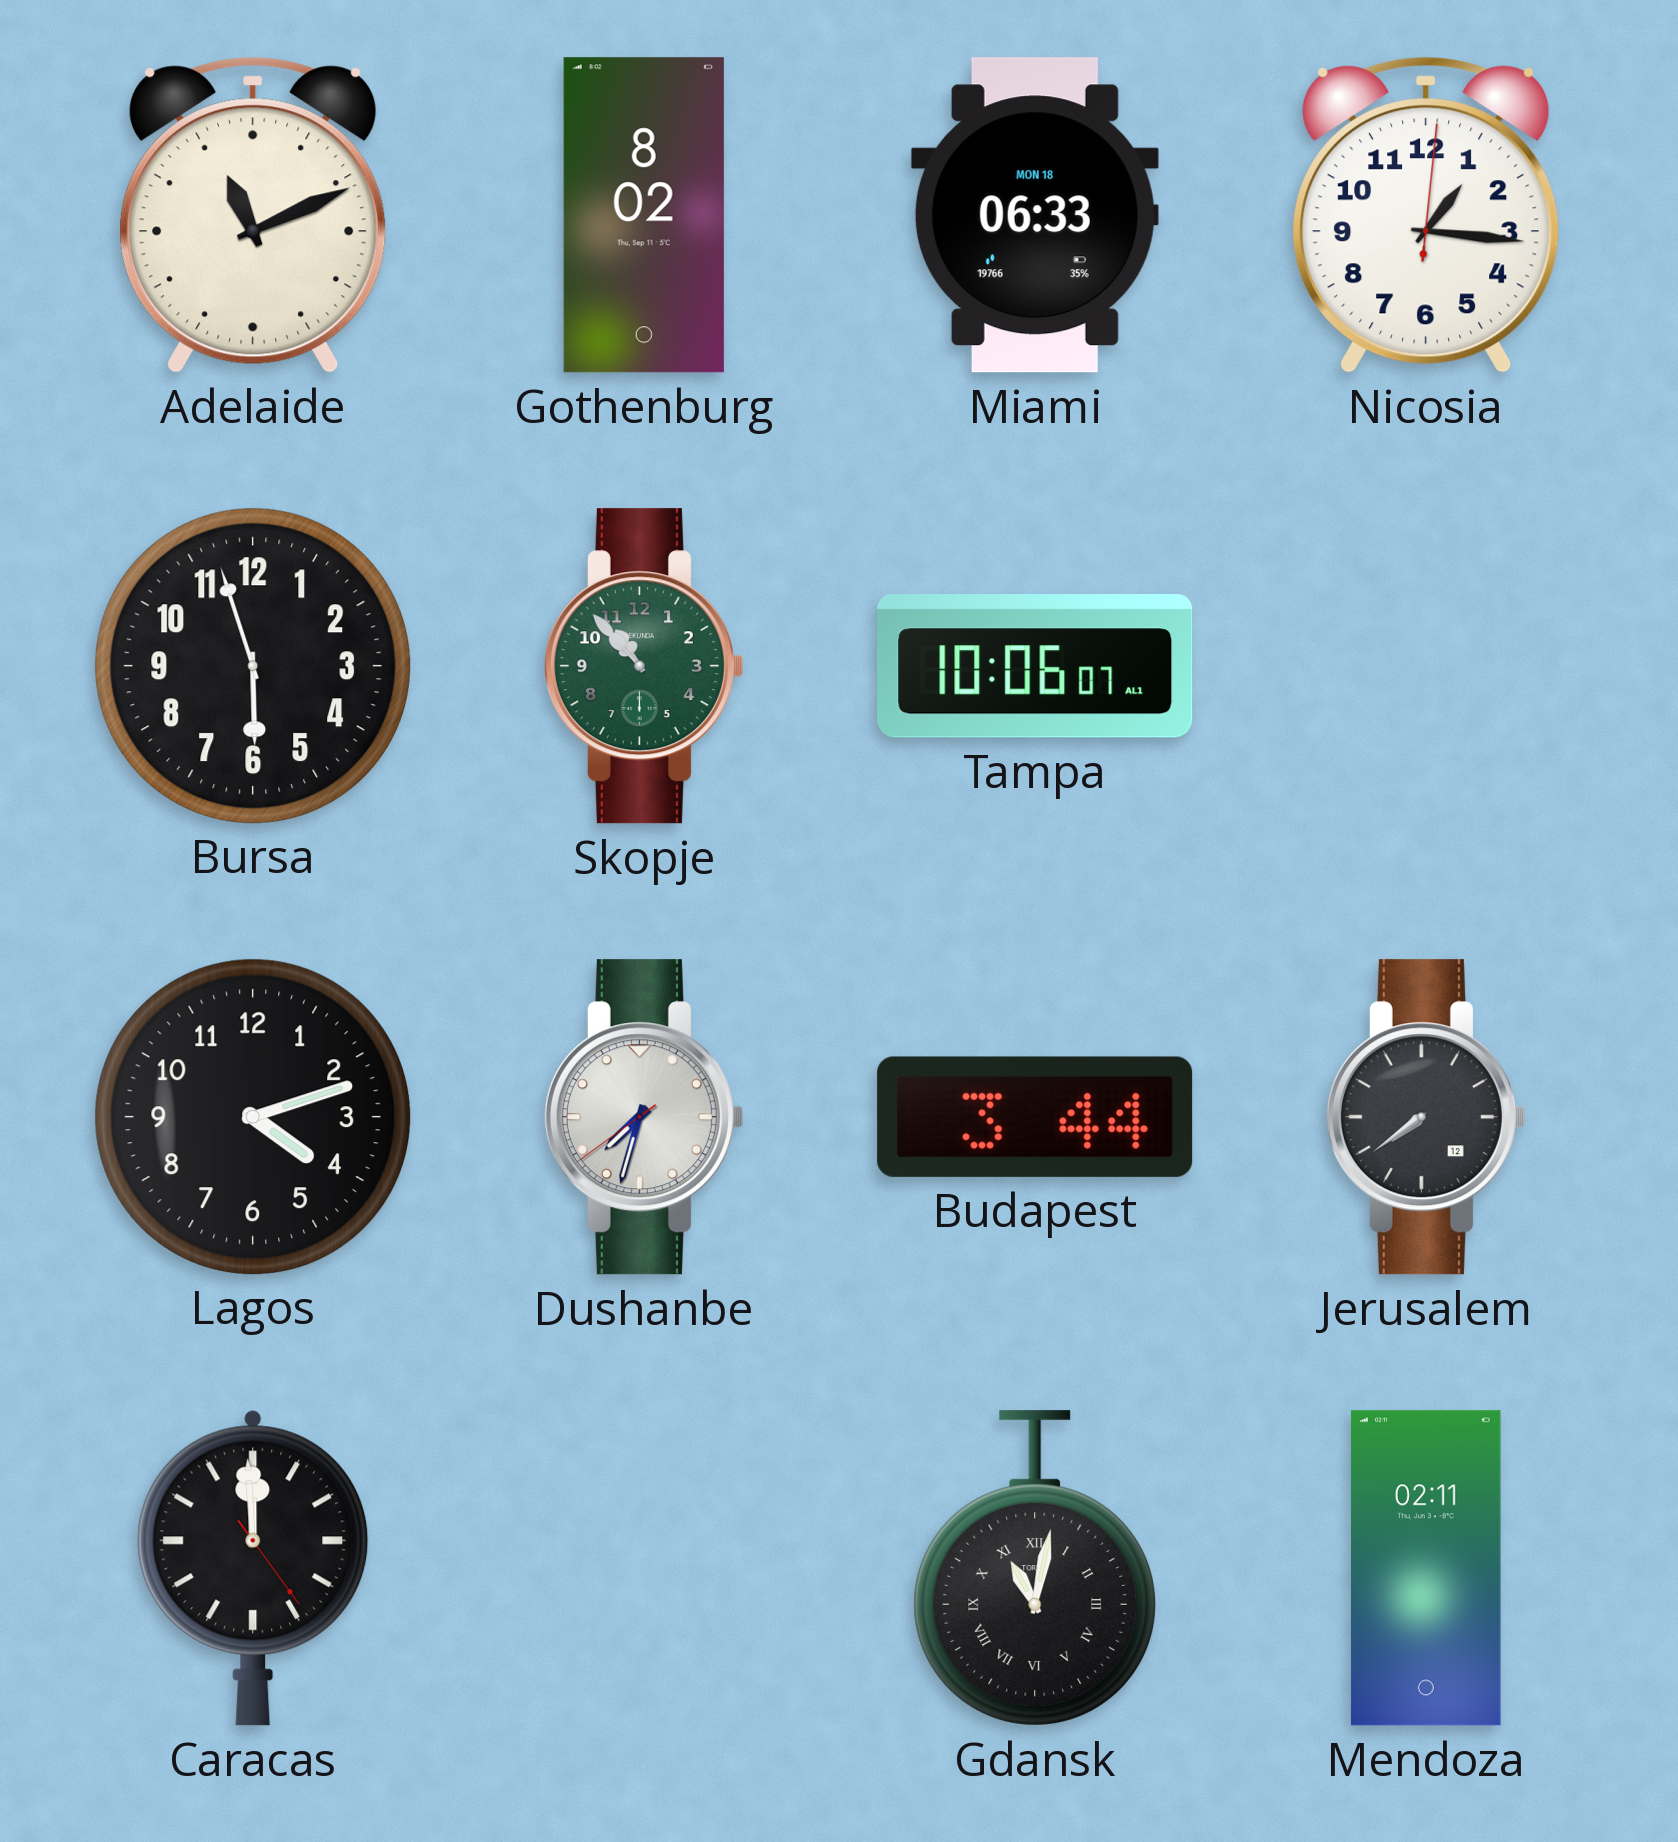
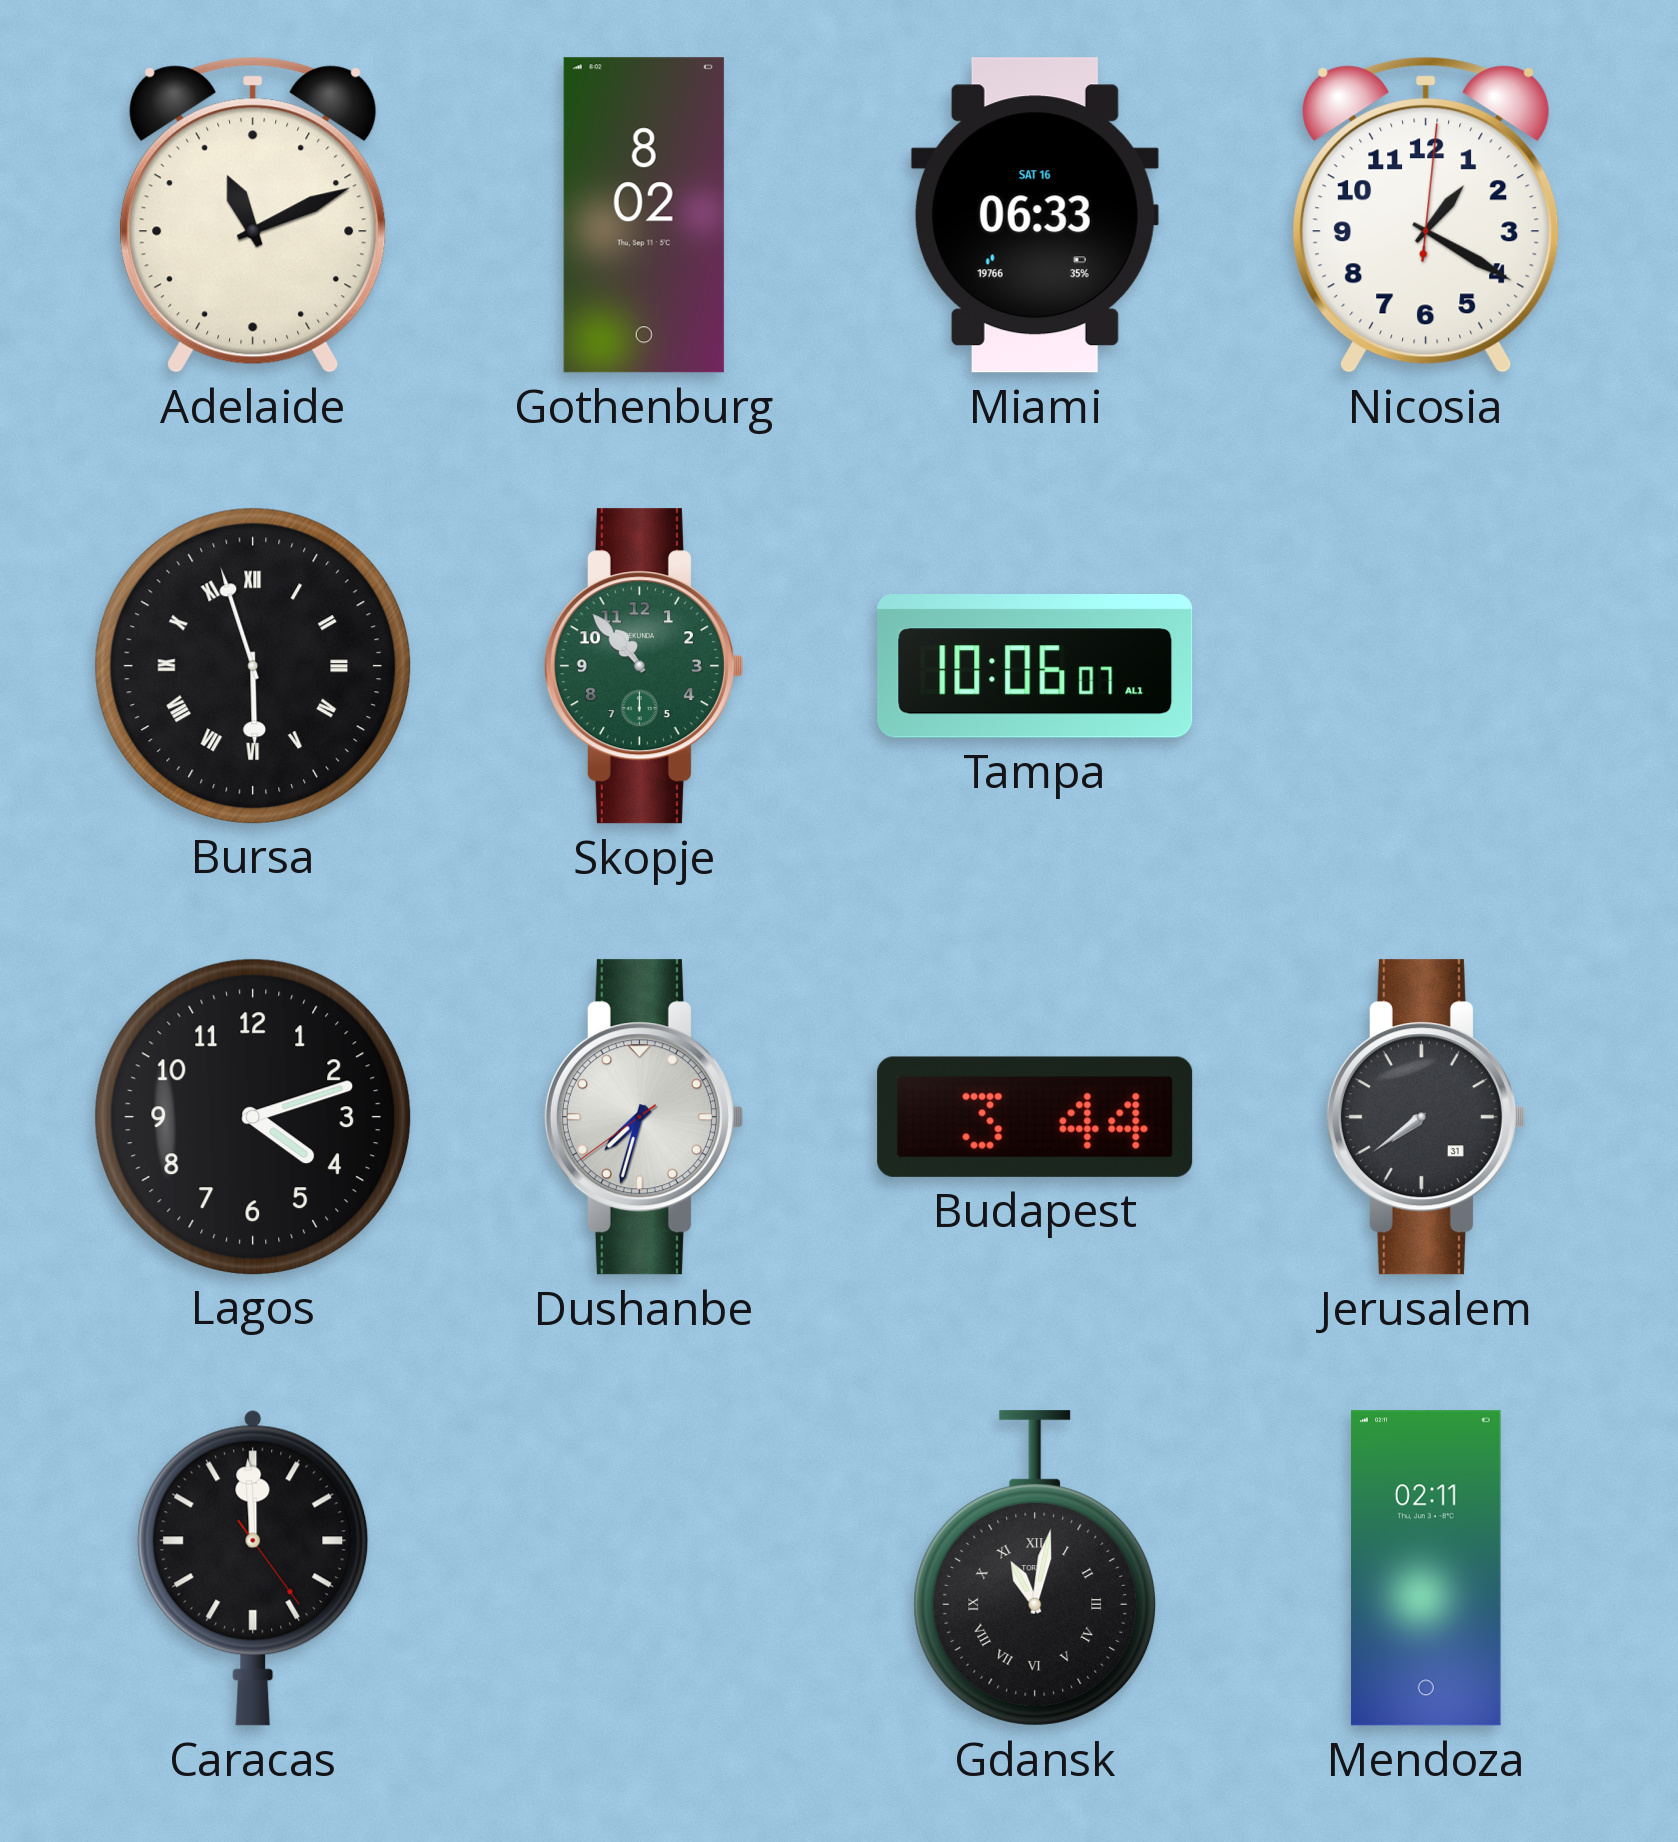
Miami date: MON 18 -> SAT 16 (1035, 215)
Nicosia: 1:16 -> 1:20 (1426, 215)
Bursa numerals: Arabic -> Roman (252, 665)
Jerusalem date: 12 -> 31 (1425, 1117)
